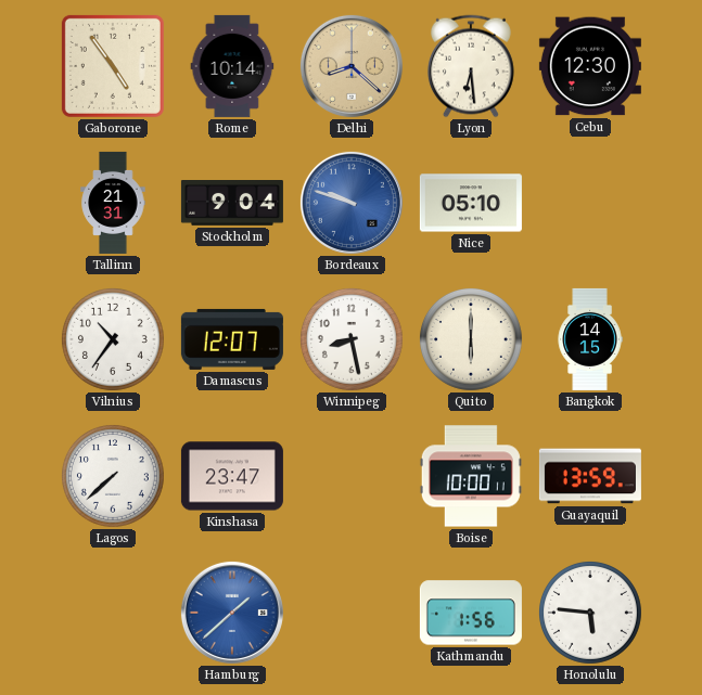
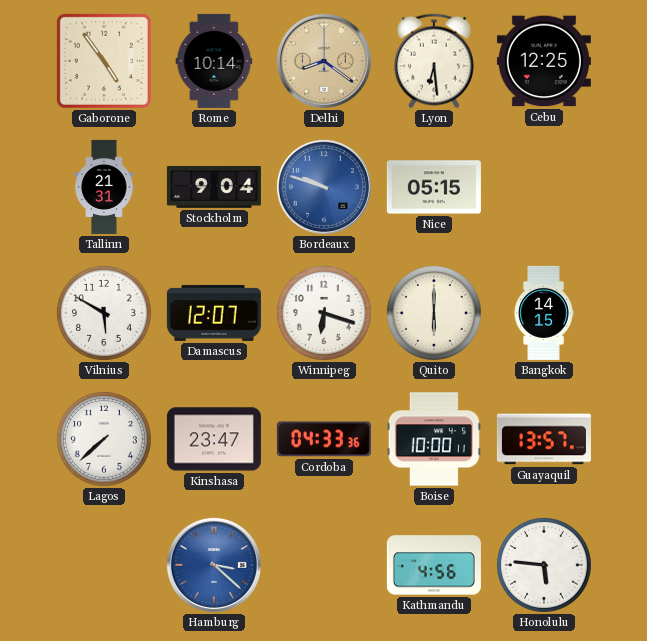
Delhi: 8:22 -> 8:21 (324, 61)
Cebu: 12:30 -> 12:25 (544, 61)
Nice: 05:10 -> 05:15 (434, 187)
Vilnius: 10:36 -> 5:50 (104, 313)
Winnipeg: 8:28 -> 6:18 (324, 313)
Cordoba: none -> 04:33 (324, 439)
Guayaquil: 13:59 -> 13:57 (544, 439)
Hamburg: 1:38 -> 3:22 (214, 565)
Kathmandu: 1:56 -> 4:56 (434, 565)
